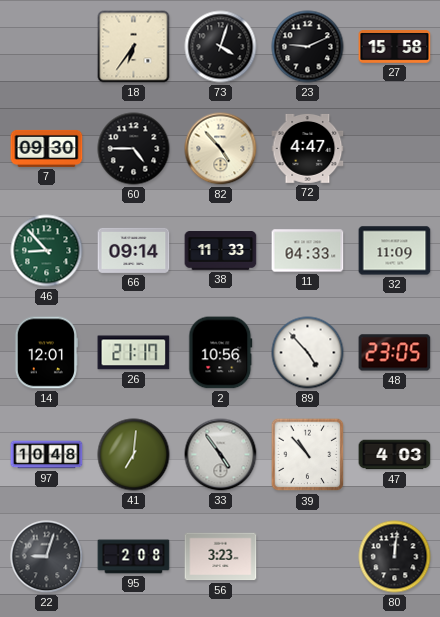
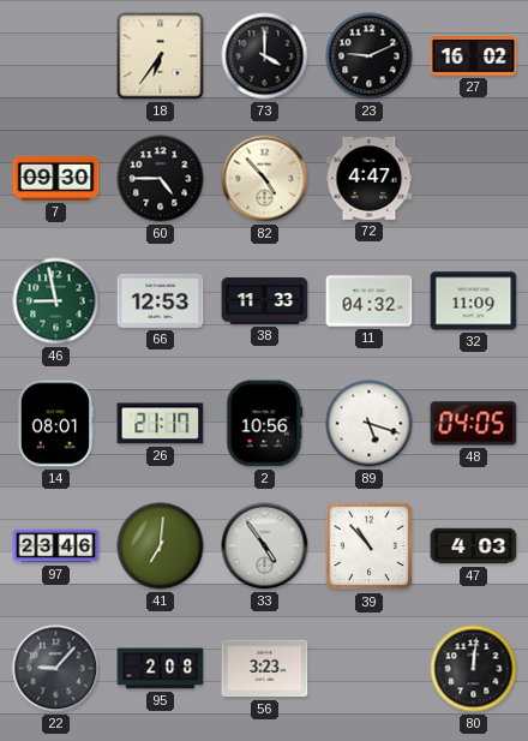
73: 4:03 -> 4:00 (265, 56)
27: 15:58 -> 16:02 (474, 56)
46: 8:53 -> 8:58 (56, 301)
66: 09:14 -> 12:53 (161, 300)
11: 04:33 -> 04:32 (370, 301)
14: 12:01 -> 08:01 (55, 424)
89: 4:53 -> 5:18 (370, 424)
48: 23:05 -> 04:05 (474, 424)
97: 10:48 -> 23:46 (56, 546)
22: 9:03 -> 9:07 (56, 669)
